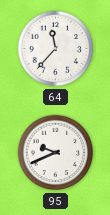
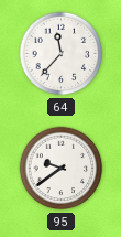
95: 9:41 -> 9:39 (62, 169)
